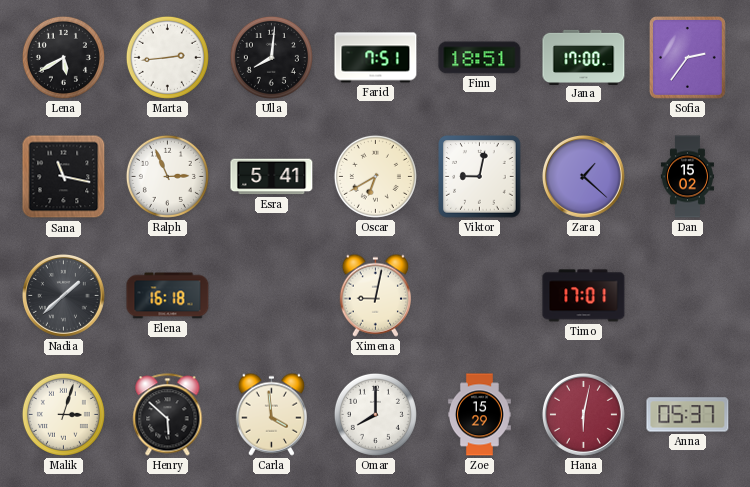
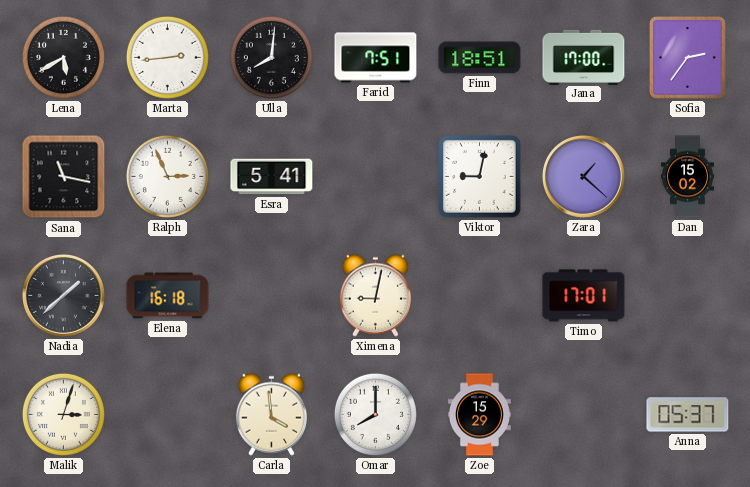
Oscar: 6:40 -> none (375, 176)
Henry: 5:52 -> none (168, 415)
Hana: 6:02 -> none (583, 414)
